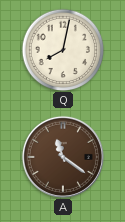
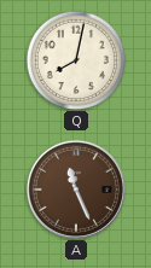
A: 11:21 -> 11:26 (76, 190)
